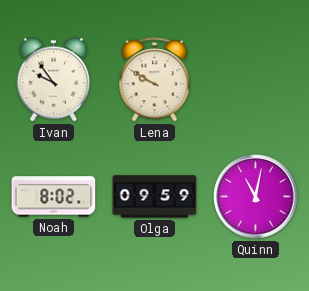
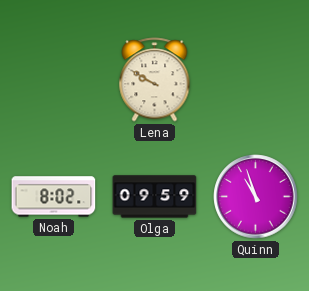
Ivan: 9:54 -> none (54, 80)
Quinn: 11:02 -> 10:57 (256, 197)
